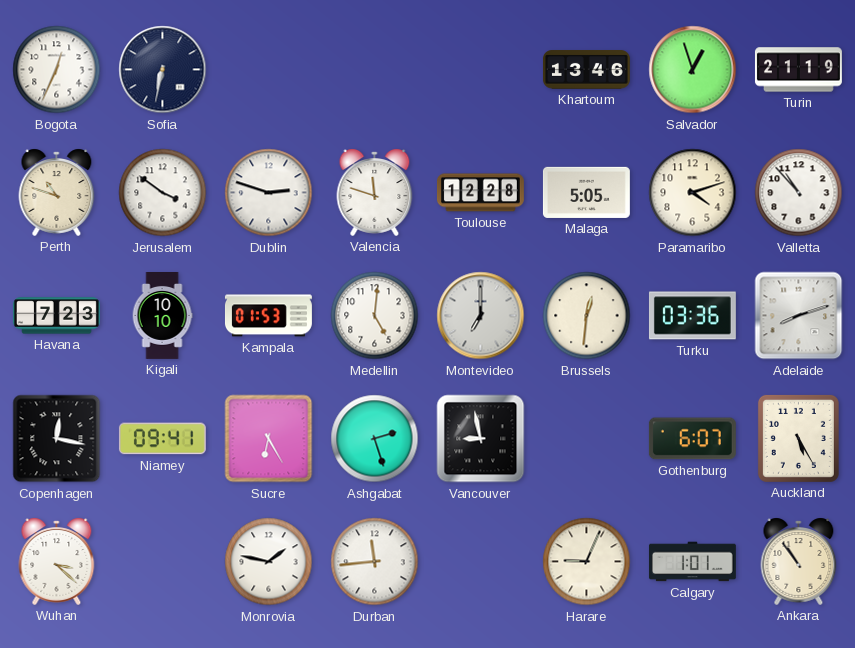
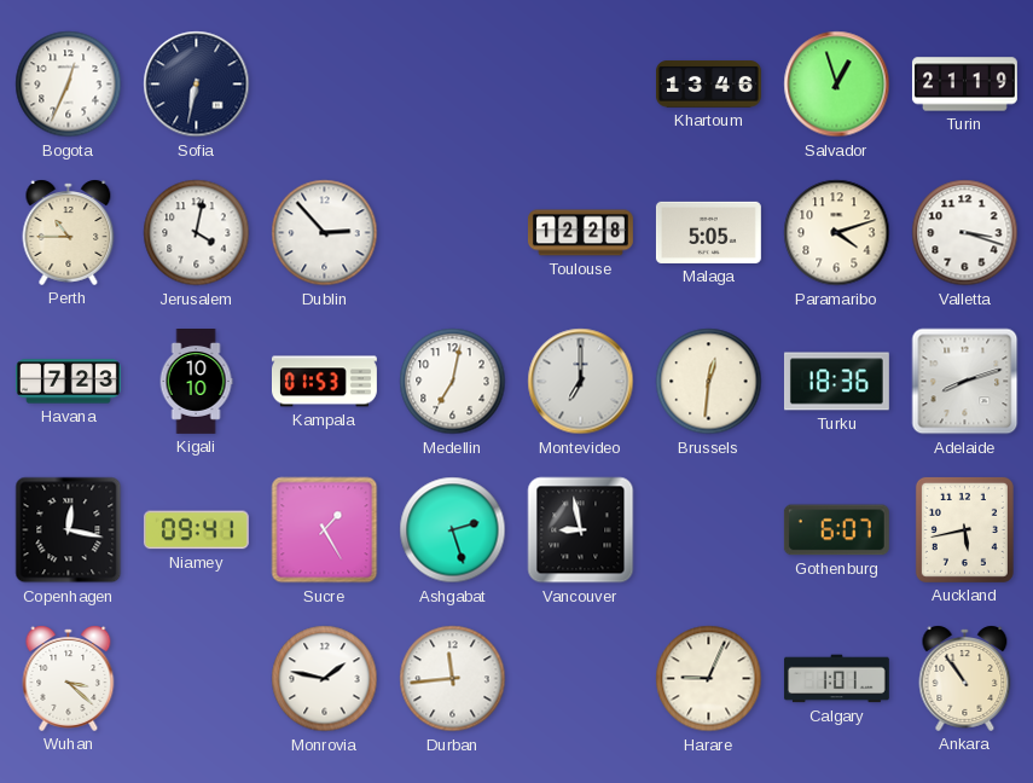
Perth: 10:48 -> 10:45 (69, 232)
Jerusalem: 3:51 -> 4:02 (197, 233)
Dublin: 2:48 -> 2:53 (325, 233)
Valencia: 11:48 -> none (375, 192)
Valletta: 10:53 -> 3:18 (965, 233)
Medellin: 5:01 -> 7:02 (453, 382)
Turku: 03:36 -> 18:36 (836, 382)
Sucre: 6:25 -> 1:25 (325, 530)
Auckland: 5:25 -> 5:43 (964, 529)
